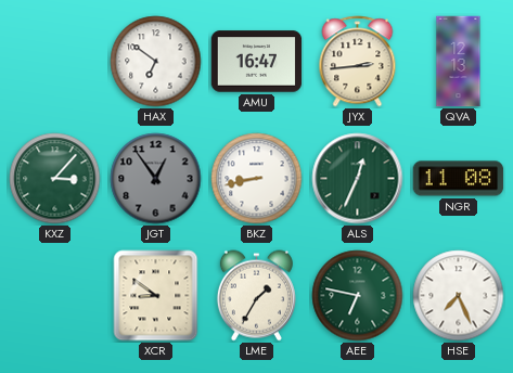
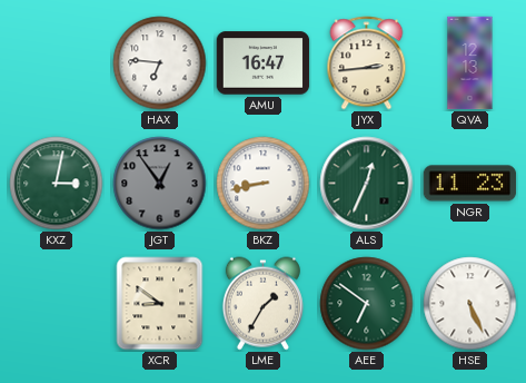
HAX: 6:51 -> 6:46 (160, 63)
KXZ: 3:07 -> 3:02 (57, 184)
NGR: 11:08 -> 11:23 (470, 184)
AEE: 6:47 -> 6:51 (367, 304)
HSE: 7:26 -> 5:26 (470, 304)
